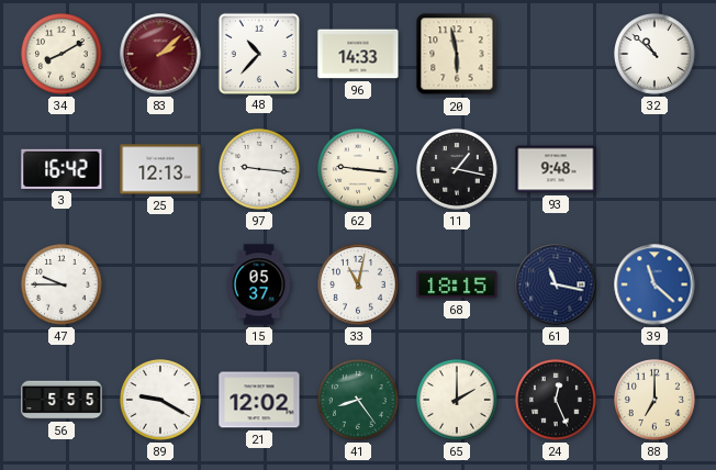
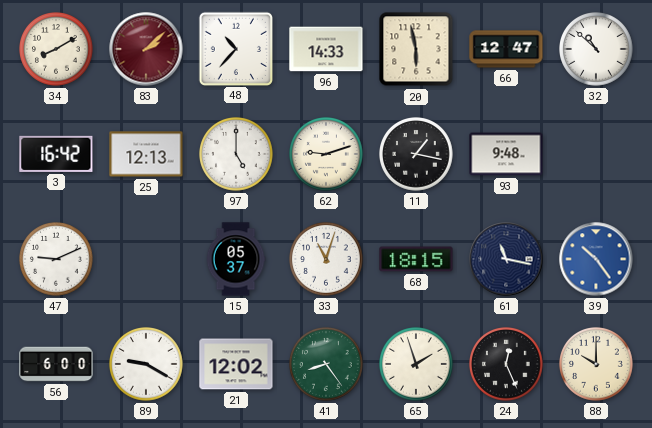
66: none -> 12:47 (506, 49)
97: 9:16 -> 5:00 (237, 155)
62: 9:16 -> 9:12 (327, 155)
47: 9:45 -> 9:11 (57, 260)
33: 11:02 -> 11:03 (327, 260)
39: 11:22 -> 10:24 (596, 259)
56: 5:55 -> 6:00 (56, 364)
65: 2:00 -> 1:57 (417, 365)
88: 7:00 -> 10:00 (597, 365)
